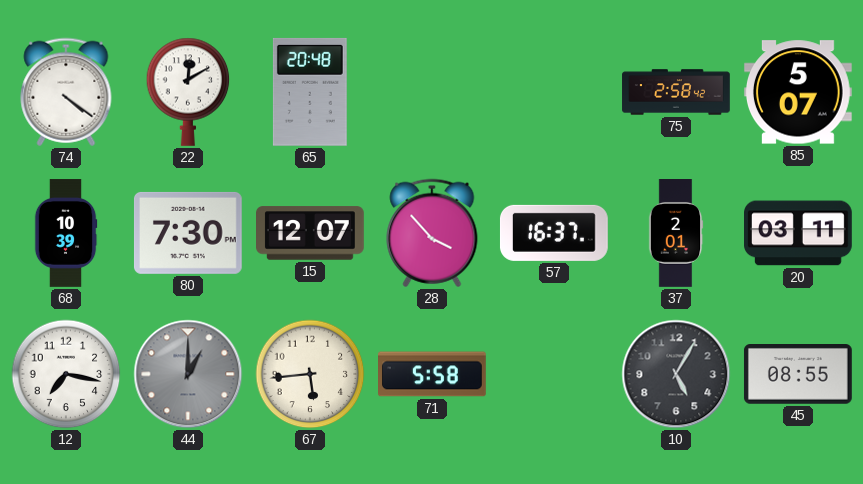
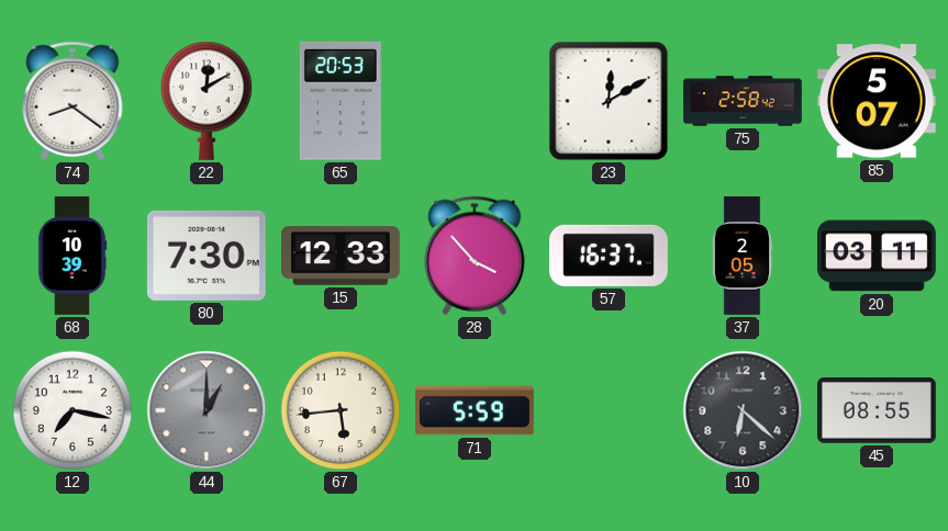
74: 4:21 -> 8:21 (73, 101)
65: 20:48 -> 20:53 (341, 101)
23: none -> 12:10 (609, 101)
15: 12:07 -> 12:33 (342, 256)
37: 2:01 -> 2:05 (743, 257)
71: 5:58 -> 5:59 (476, 410)
10: 5:05 -> 6:22 (743, 410)
